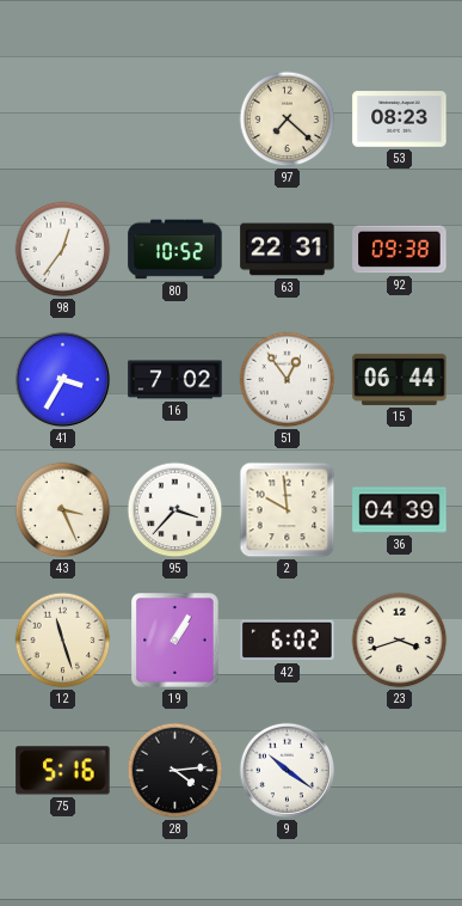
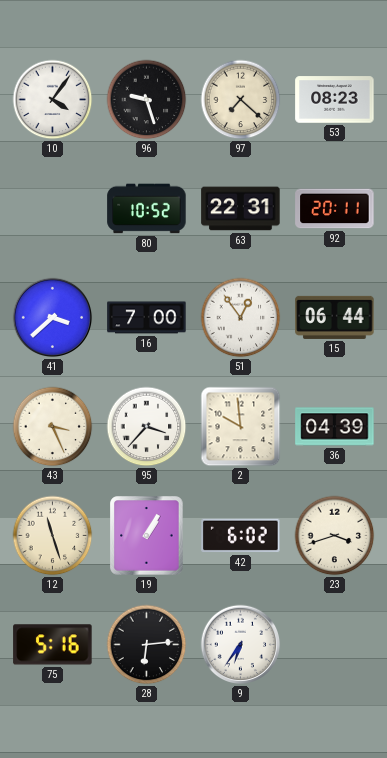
10: none -> 4:06 (53, 100)
96: none -> 9:27 (147, 100)
98: 12:36 -> none (63, 250)
92: 09:38 -> 20:11 (335, 209)
41: 3:35 -> 3:38 (53, 318)
16: 7:02 -> 7:00 (147, 318)
28: 4:14 -> 6:14 (147, 645)
9: 10:21 -> 6:36 (241, 645)
